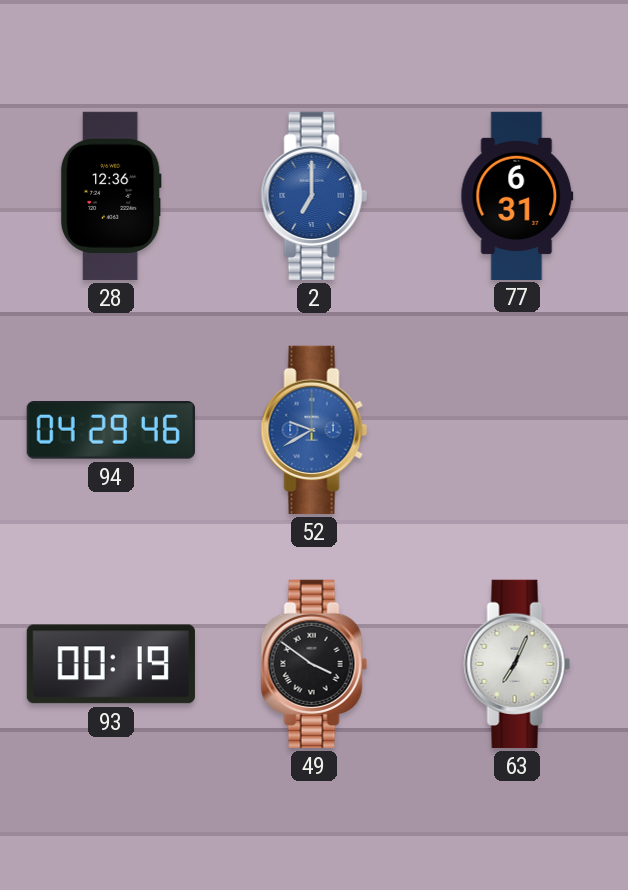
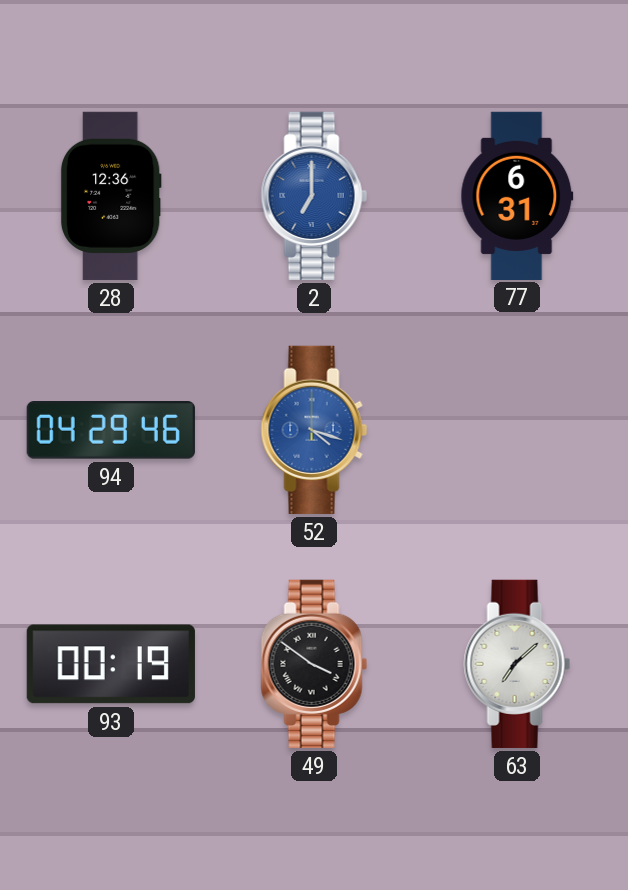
52: 9:40 -> 4:18 (314, 430)
63: 7:04 -> 7:08 (517, 664)
